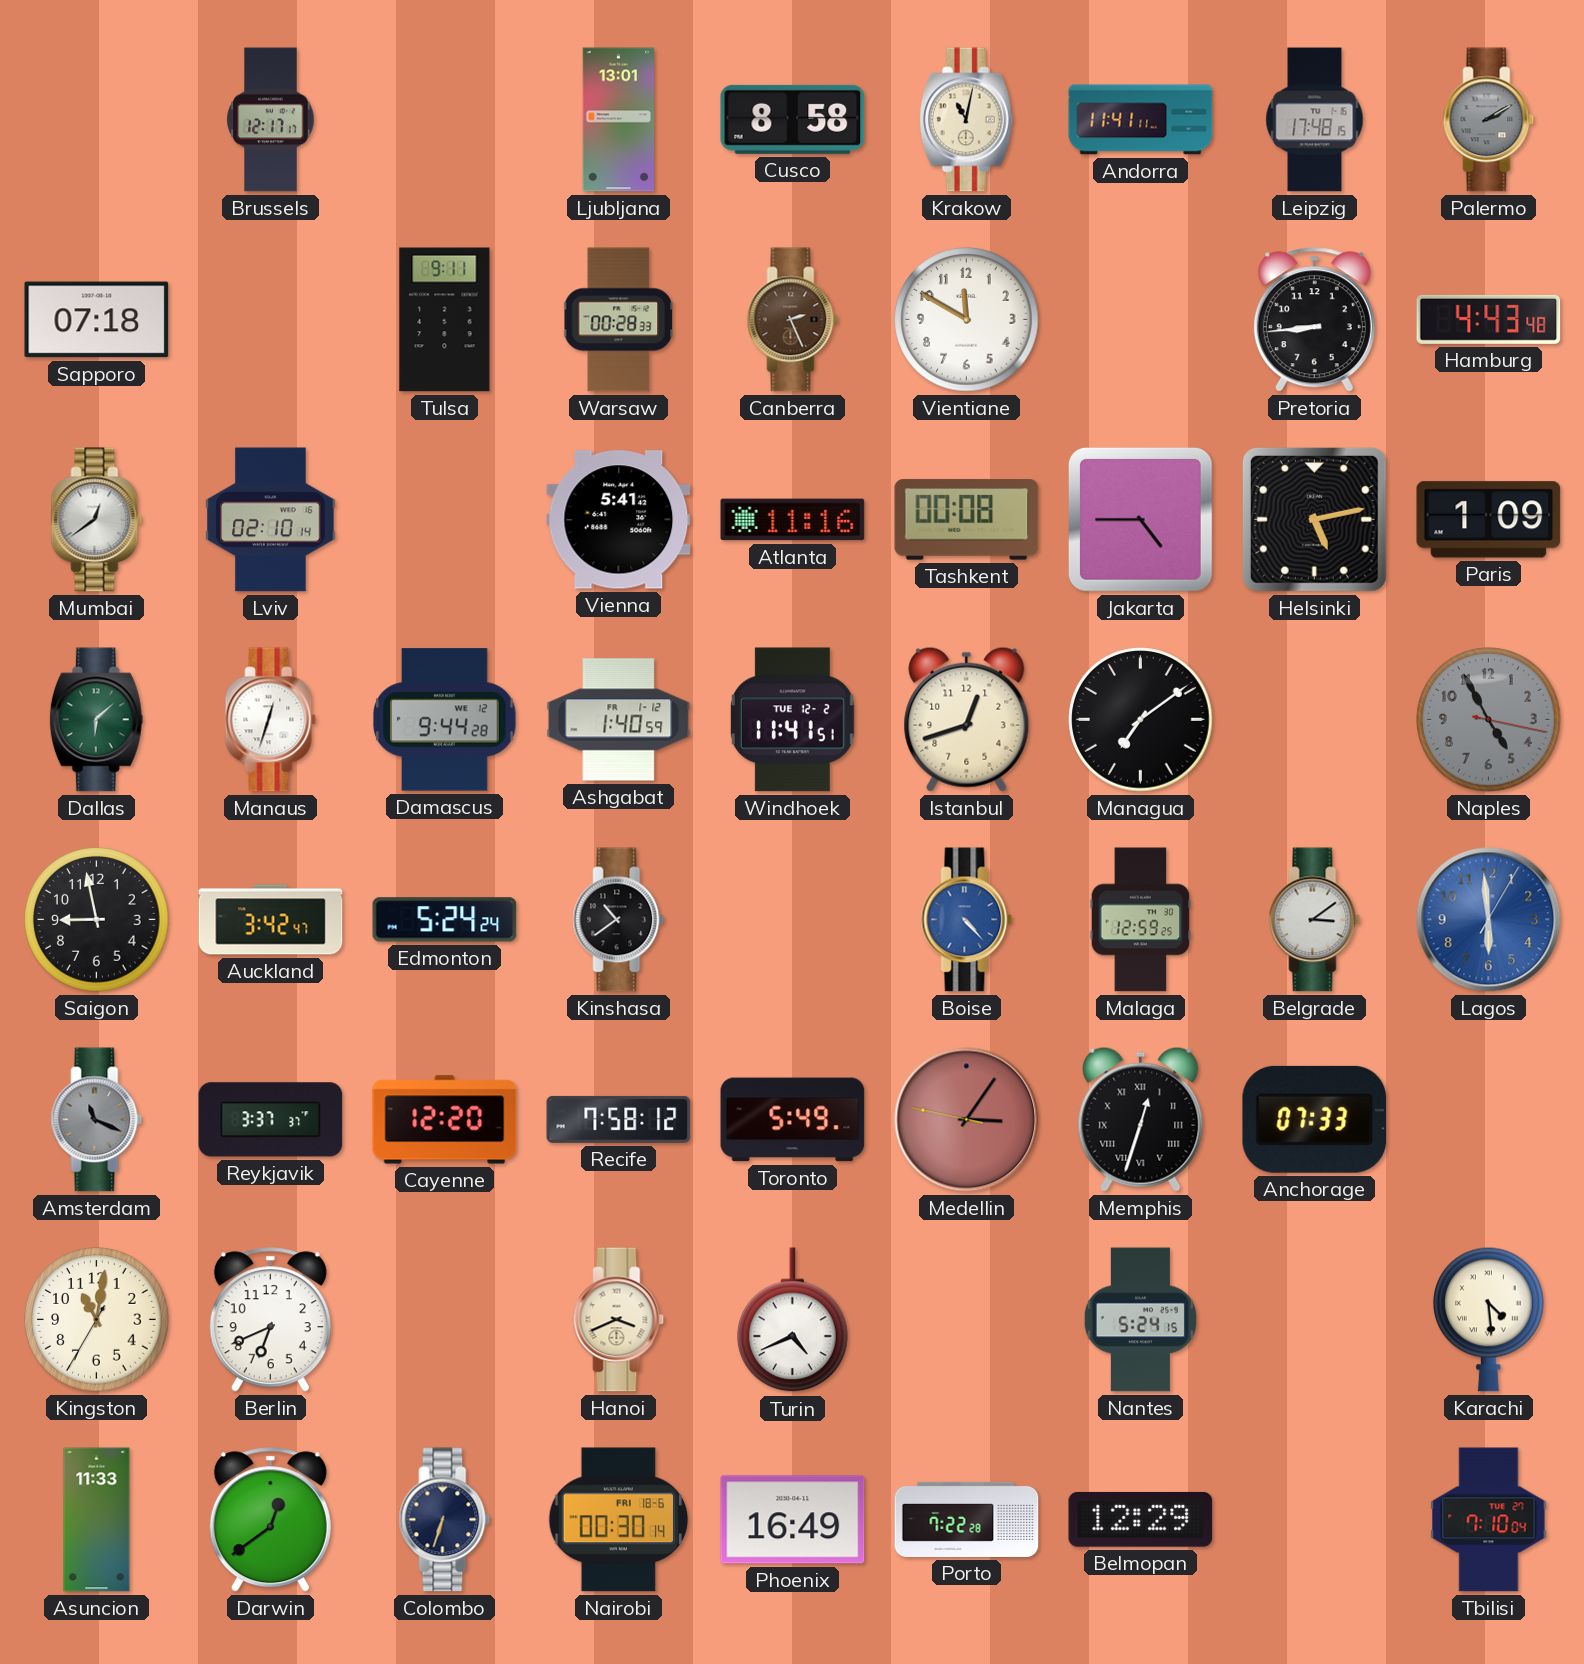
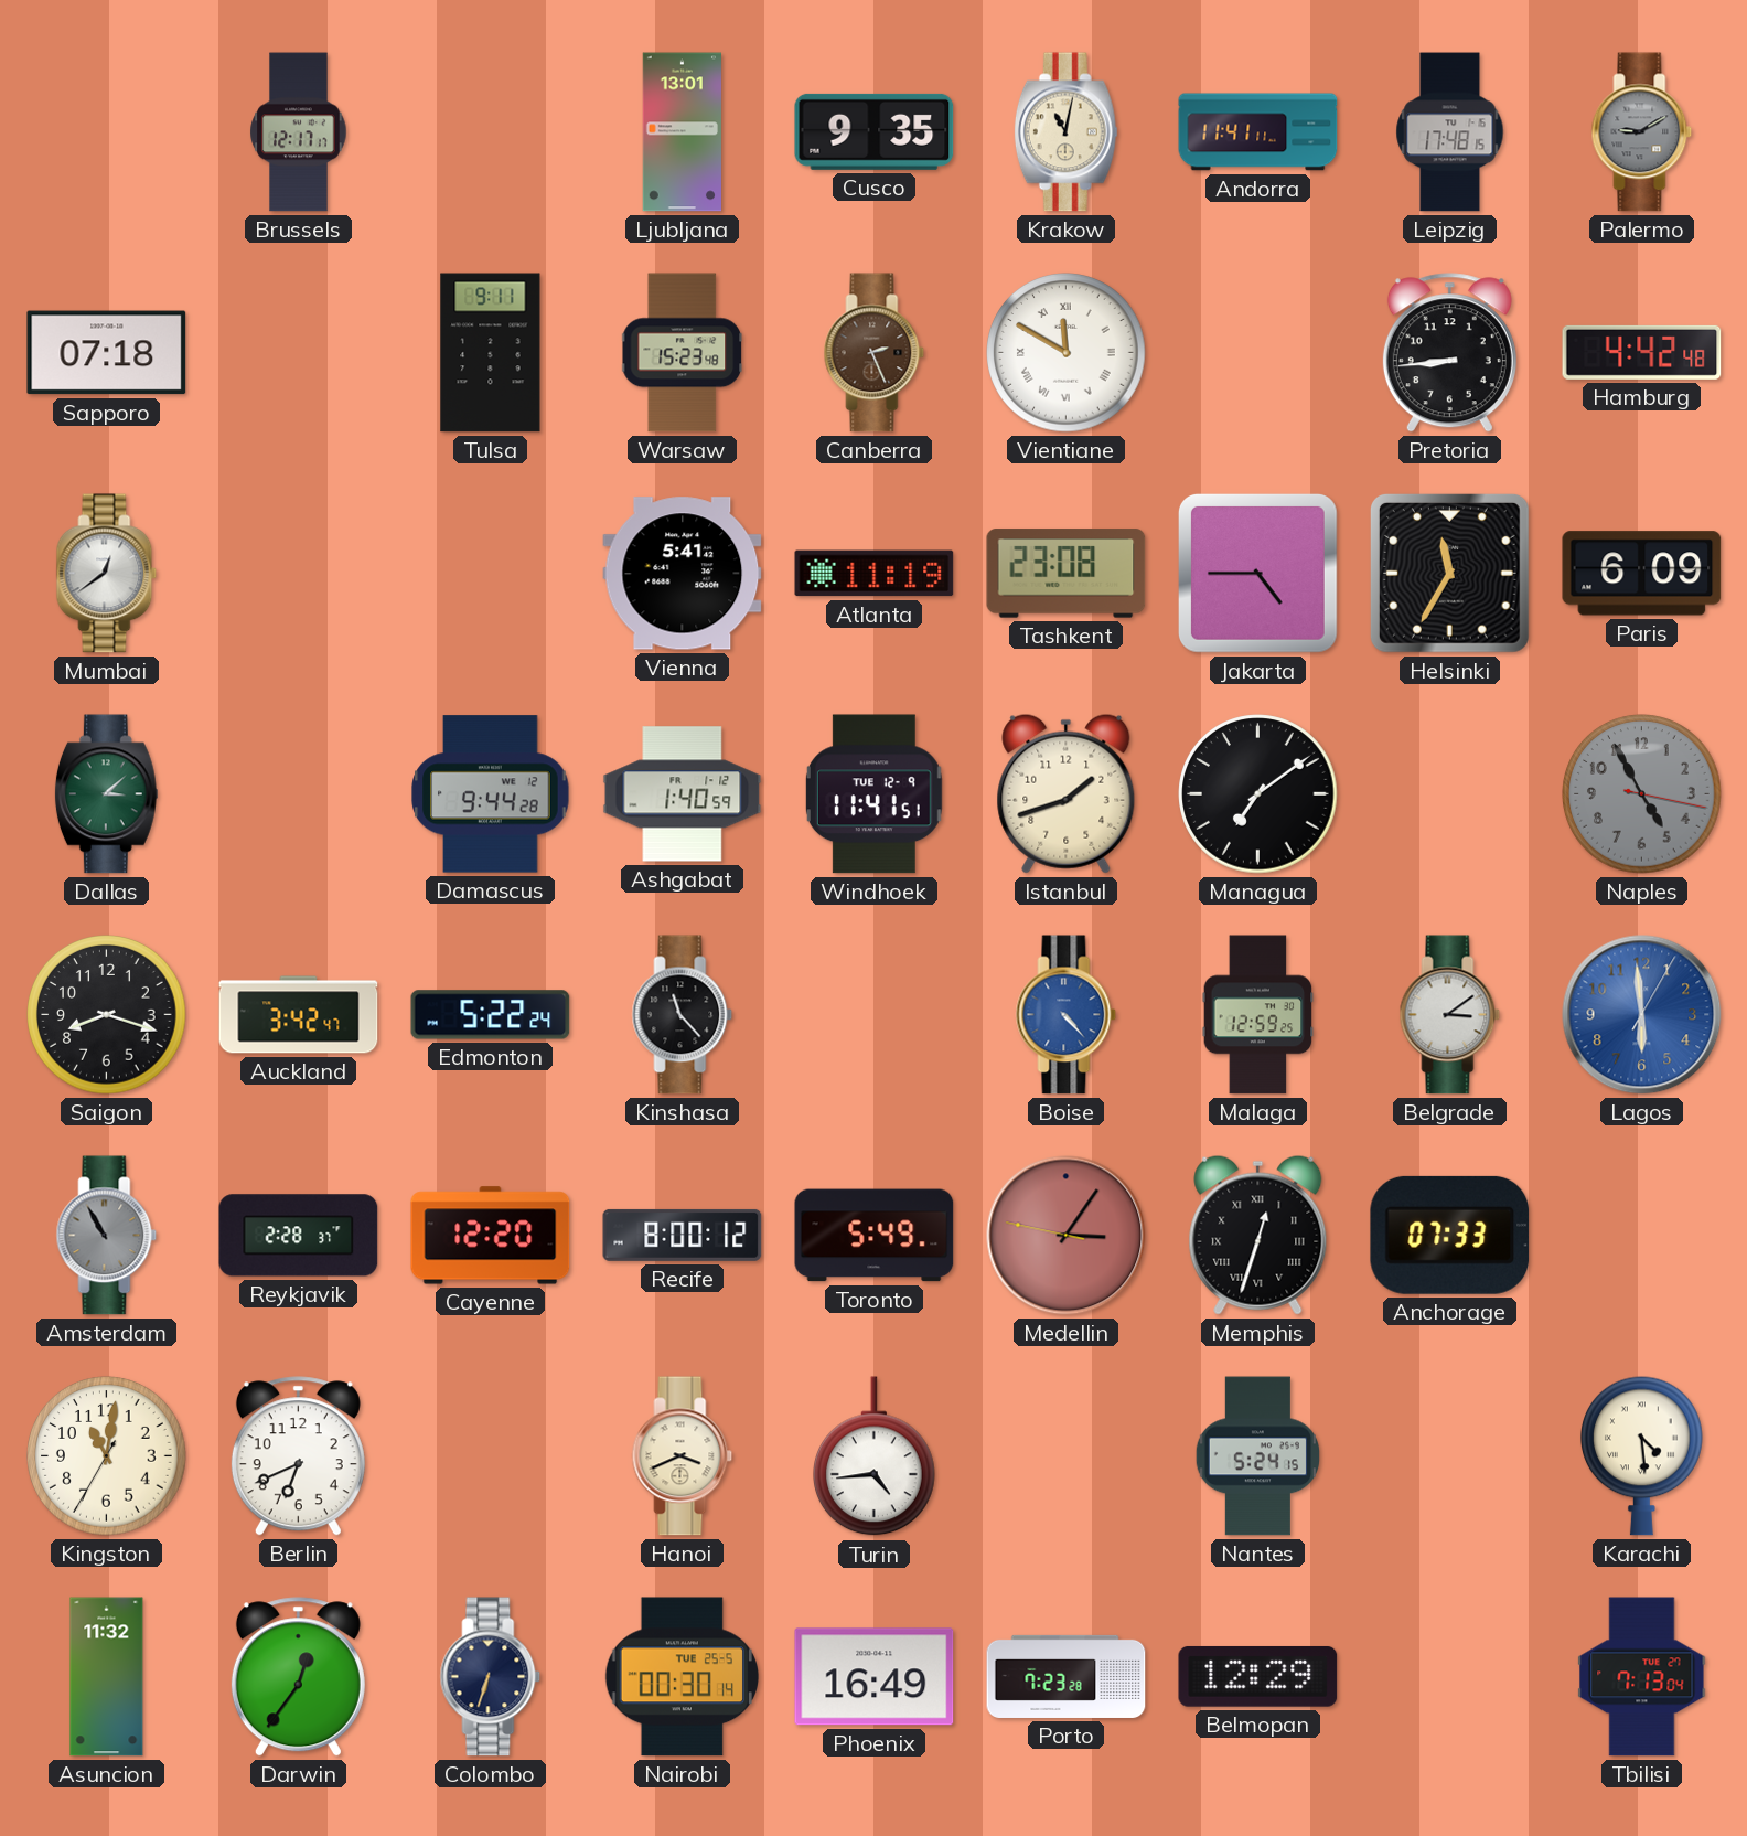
Cusco: 8:58 -> 9:35 (875, 131)
Palermo: 2:10 -> 9:10 (1642, 132)
Warsaw: 00:28 -> 15:23 (683, 353)
Vientiane numerals: Arabic -> Roman (1067, 353)
Hamburg: 4:43 -> 4:42 (1642, 352)
Lviv: 02:10 -> none (271, 520)
Atlanta: 11:16 -> 11:19 (875, 574)
Tashkent: 00:08 -> 23:08 (1067, 574)
Helsinki: 5:13 -> 11:35 (1449, 573)
Paris: 1:09 -> 6:09 (1642, 574)
Dallas: 6:08 -> 3:08 (106, 794)
Manaus: 12:33 -> none (271, 720)
Windhoek date: TUE 12-2 -> TUE 12-9 (873, 794)
Istanbul: 12:42 -> 1:42 (1067, 793)
Saigon: 8:58 -> 8:18 (107, 1015)
Edmonton: 5:24 -> 5:22 (491, 1015)
Kinshasa: 10:39 -> 11:23 (683, 1015)
Amsterdam: 11:19 -> 10:55 (107, 1236)
Reykjavik: 3:37 -> 2:28 (299, 1236)
Recife: 7:58 -> 8:00 (683, 1235)
Turin: 4:41 -> 4:44 (875, 1456)
Asuncion: 11:33 -> 11:32 (107, 1677)
Darwin: 12:39 -> 12:36 (298, 1677)
Nairobi date: FRI 18-6 -> TUE 25-5 (682, 1677)
Porto: 7:22 -> 7:23 (1067, 1676)
Tbilisi: 7:10 -> 7:13 (1642, 1677)
